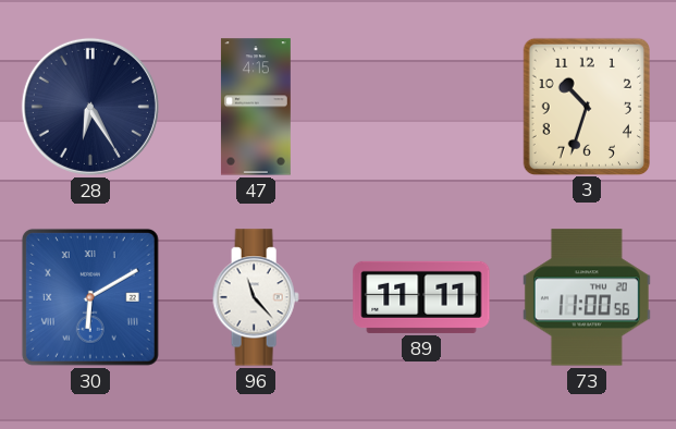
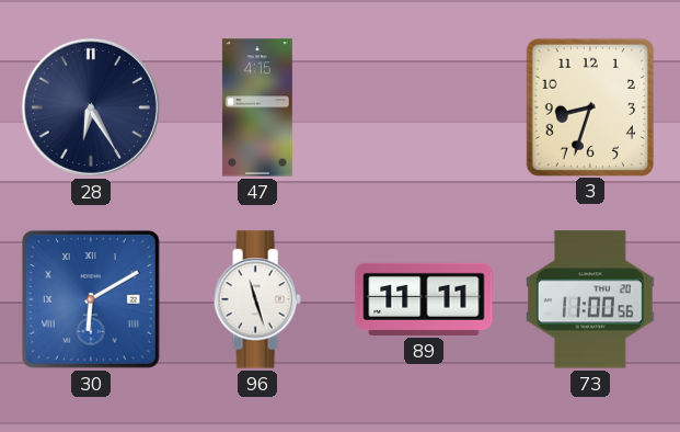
3: 10:33 -> 8:33 (590, 106)
96: 11:23 -> 11:27 (257, 299)
